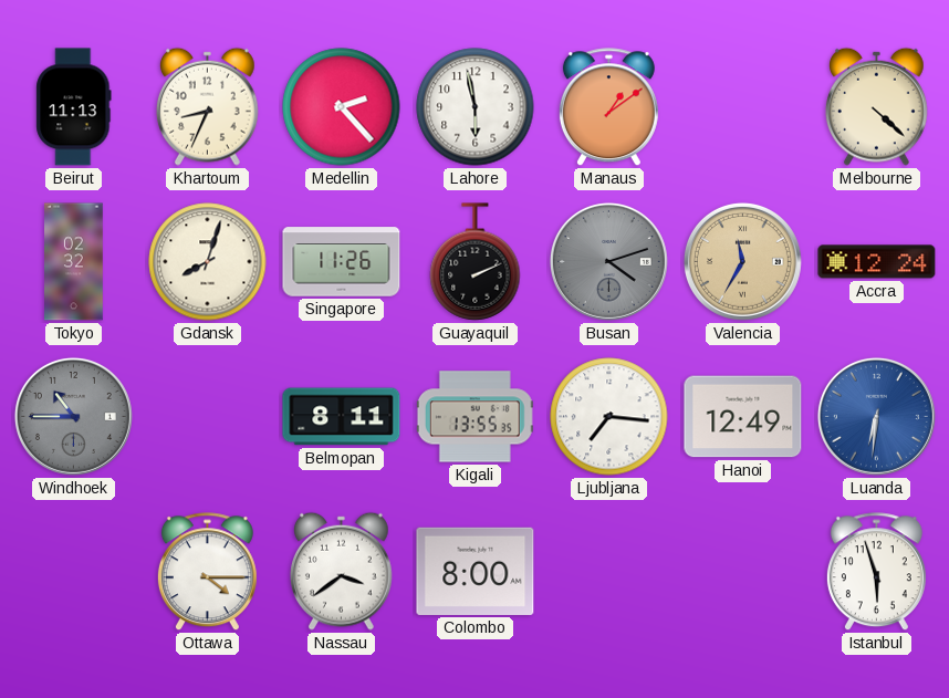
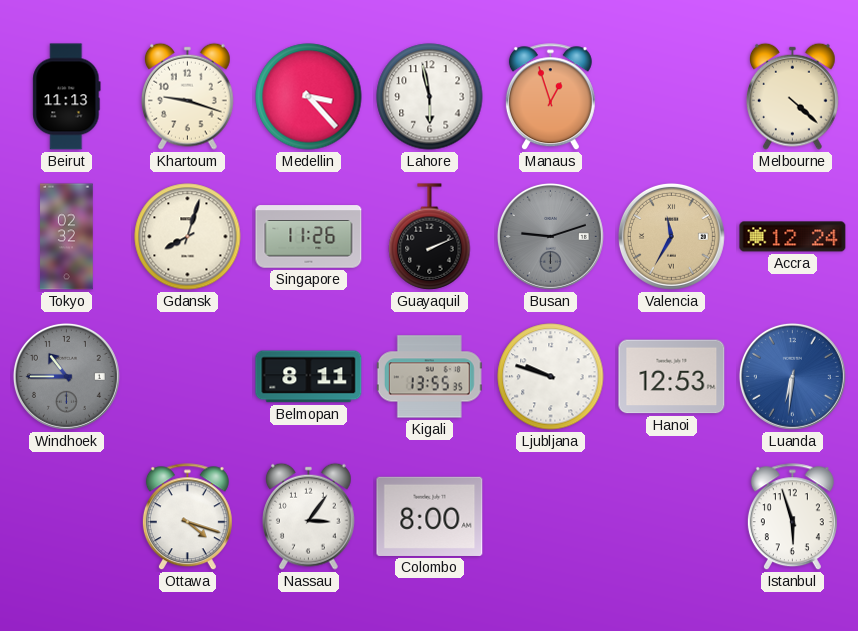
Khartoum: 8:34 -> 9:18 (187, 96)
Medellin: 2:23 -> 3:23 (309, 97)
Manaus: 1:09 -> 12:57 (550, 97)
Busan: 4:12 -> 9:12 (550, 236)
Ljubljana: 7:16 -> 9:48 (551, 377)
Hanoi: 12:49 -> 12:53 (672, 377)
Ottawa: 4:15 -> 4:18 (187, 517)
Nassau: 3:39 -> 3:06 (308, 516)
